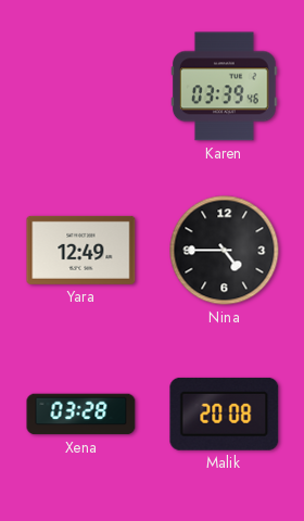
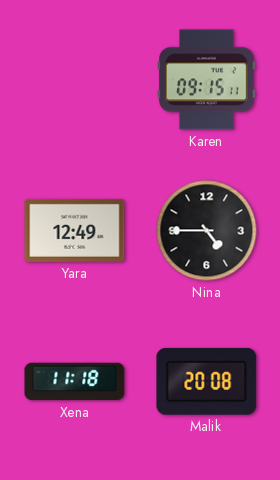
Karen: 03:39 -> 09:15 (207, 80)
Xena: 03:28 -> 11:18 (75, 382)
